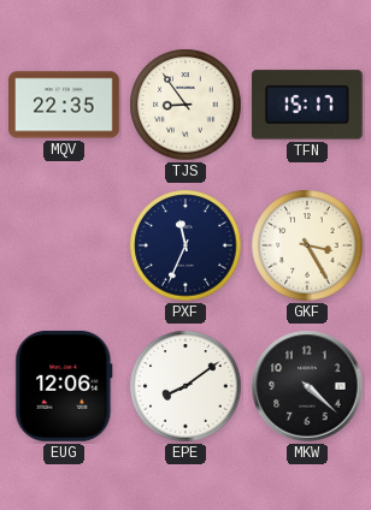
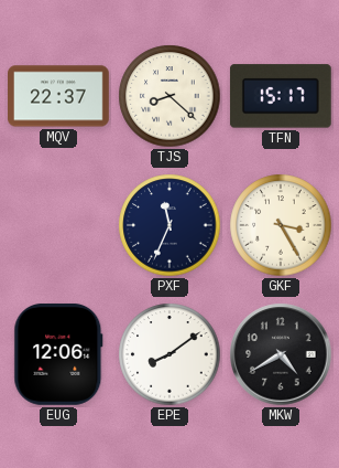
MQV: 22:35 -> 22:37 (59, 96)
TJS: 8:54 -> 8:22 (169, 96)
MKW: 4:22 -> 4:40 (281, 354)
